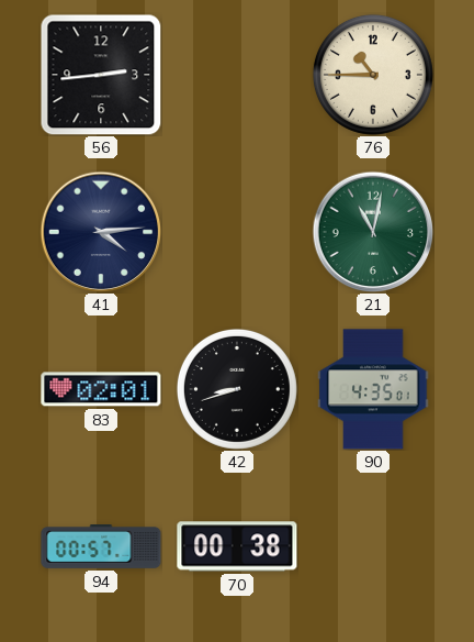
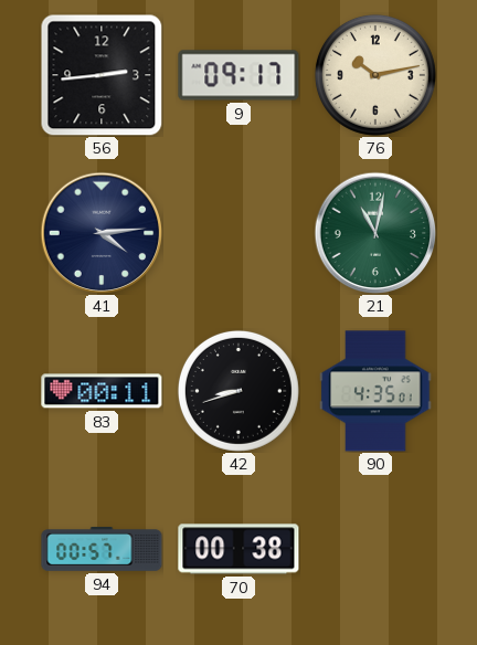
9: none -> 09:17 (239, 75)
76: 10:45 -> 10:13 (375, 75)
83: 02:01 -> 00:11 (102, 391)
